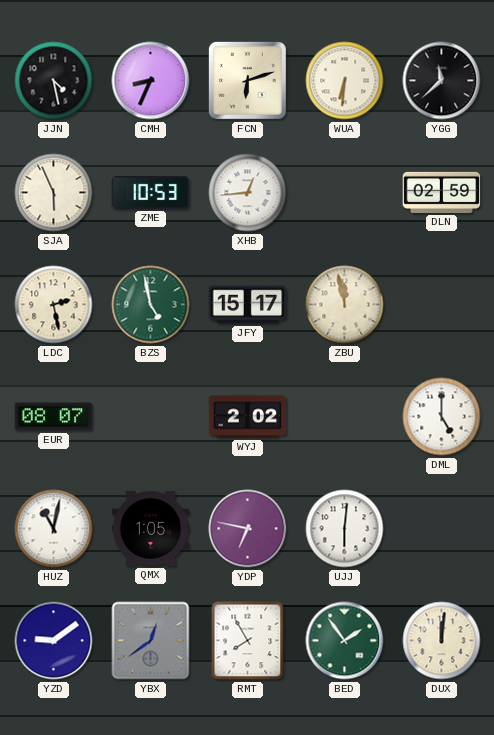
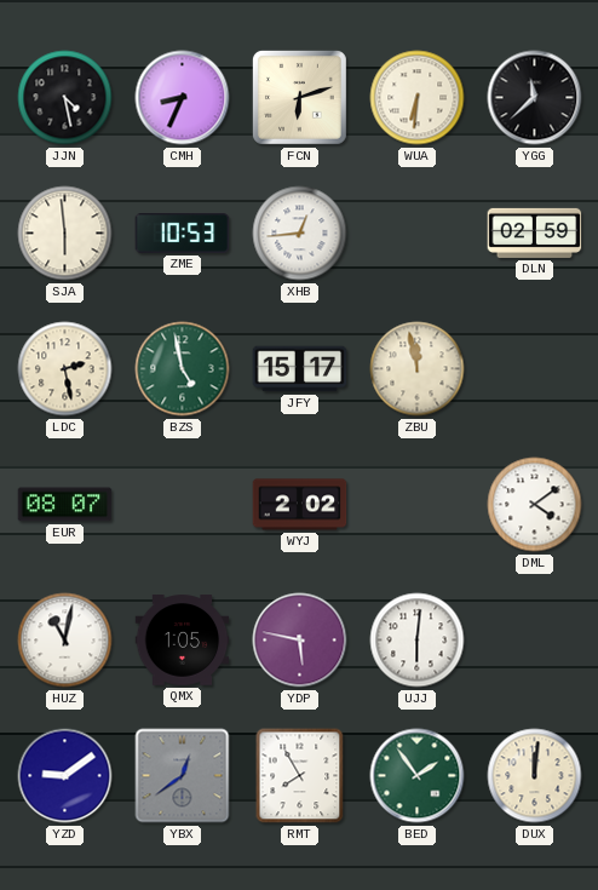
SJA: 5:56 -> 5:59 (65, 234)
DML: 5:00 -> 4:09 (535, 505)
YDP: 6:47 -> 5:47 (300, 641)
